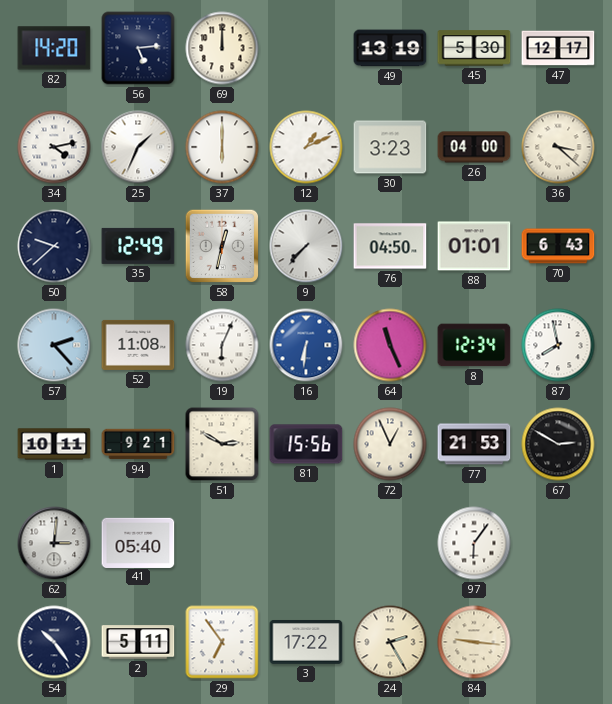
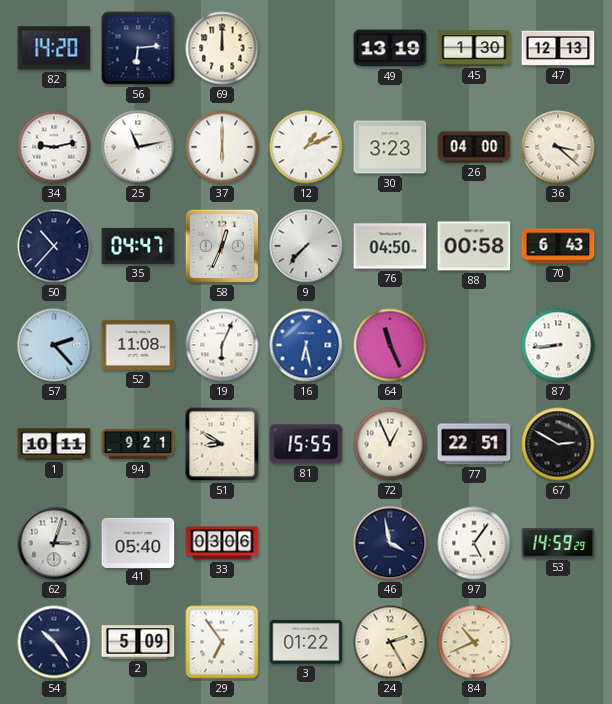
56: 5:14 -> 6:14 (138, 48)
45: 5:30 -> 1:30 (474, 48)
47: 12:17 -> 12:13 (558, 48)
34: 4:13 -> 9:13 (54, 147)
25: 1:34 -> 11:13 (138, 147)
50: 9:38 -> 10:37 (54, 246)
35: 12:49 -> 04:47 (138, 246)
58: 12:32 -> 12:34 (222, 246)
88: 01:01 -> 00:58 (474, 246)
16: 6:31 -> 6:28 (306, 345)
8: 12:34 -> none (474, 345)
87: 7:58 -> 8:44 (558, 345)
51: 2:50 -> 8:50 (222, 444)
81: 15:56 -> 15:55 (306, 444)
77: 21:53 -> 22:51 (474, 444)
62: 3:01 -> 3:03 (54, 543)
33: none -> 03:06 (222, 543)
46: none -> 3:58 (390, 543)
97: 6:06 -> 5:06 (474, 543)
53: none -> 14:59 (558, 543)
2: 5:11 -> 5:09 (138, 642)
3: 17:22 -> 01:22 (306, 642)
84: 9:16 -> 10:41 (474, 642)
